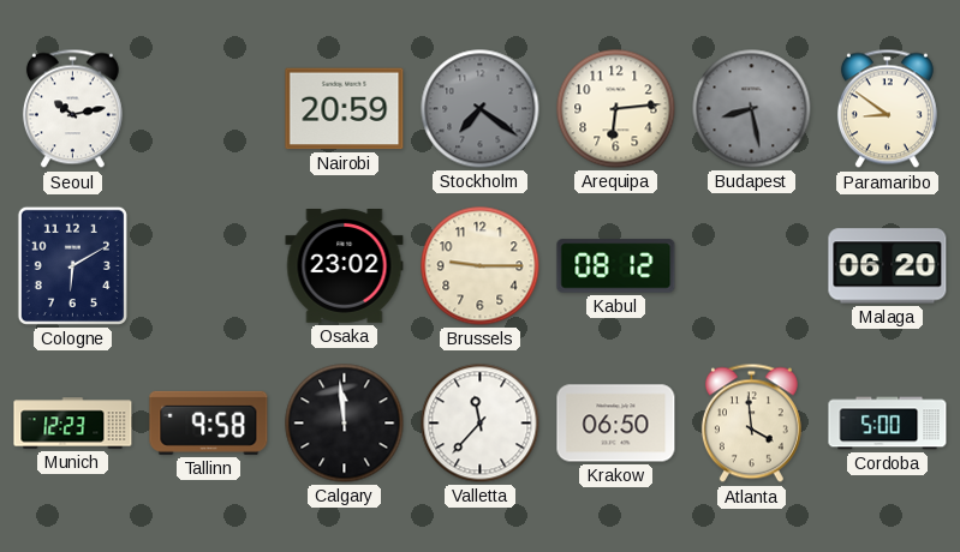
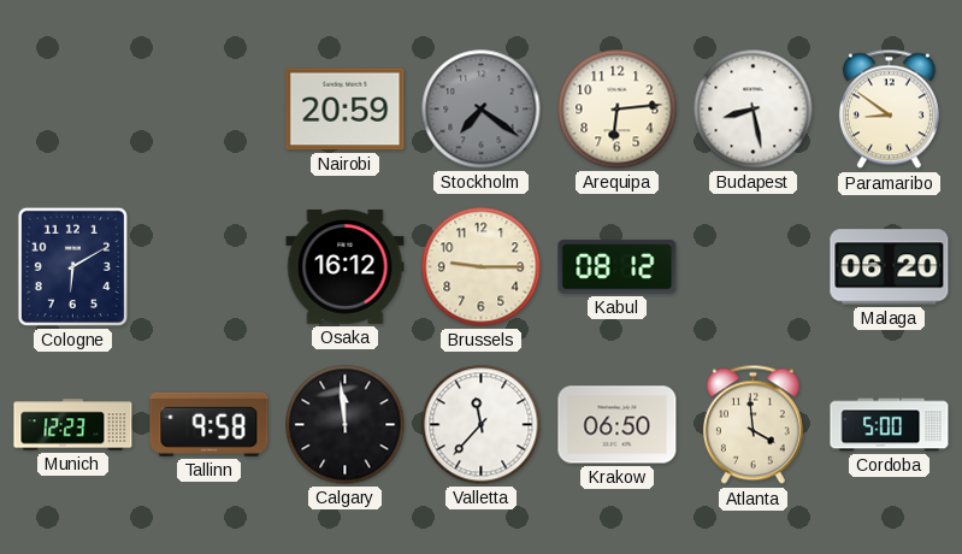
Seoul: 10:13 -> none (72, 109)
Budapest dial: grey -> white (754, 110)
Osaka: 23:02 -> 16:12 (346, 267)
